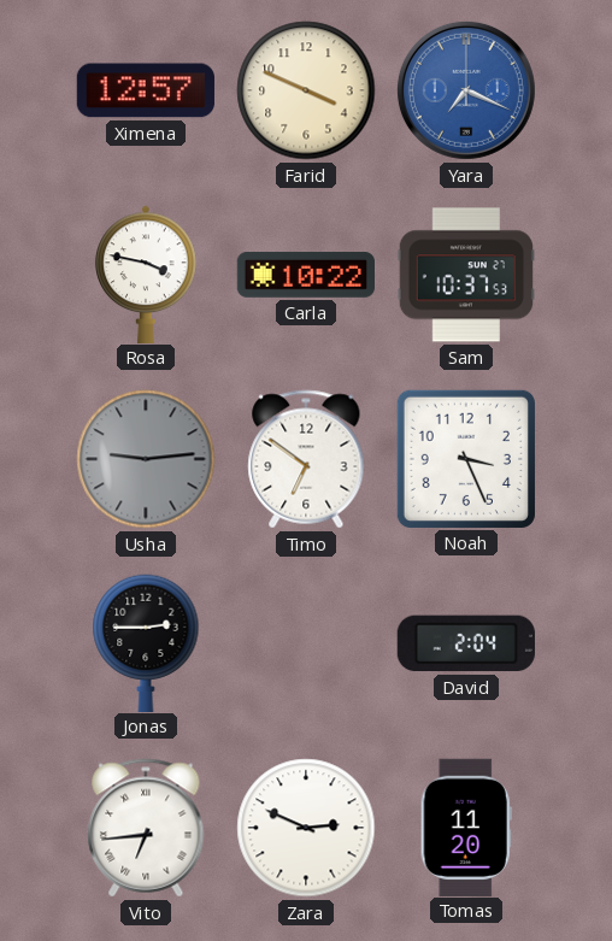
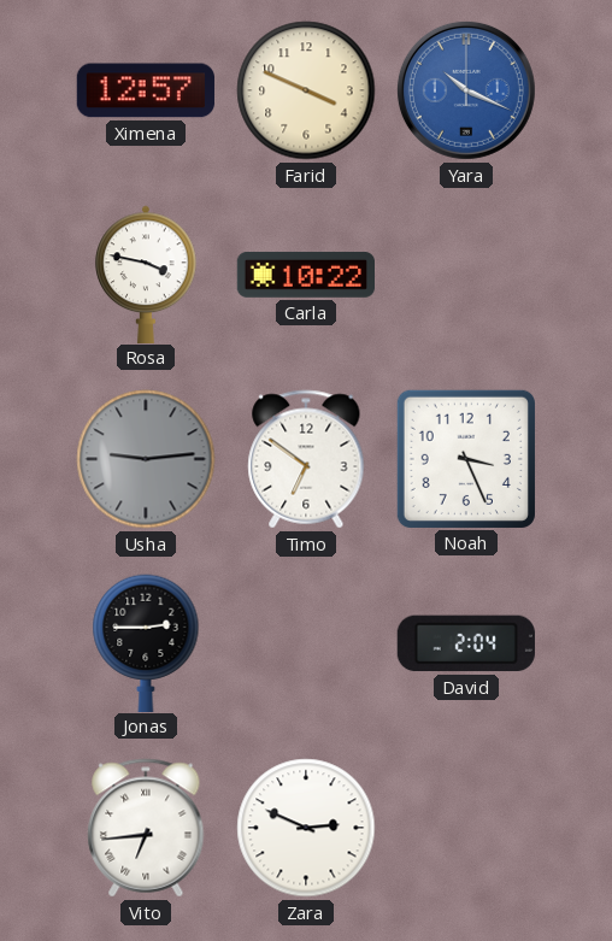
Yara: 7:19 -> 10:19 (466, 90)
Sam: 10:37 -> none (465, 275)
Tomas: 11:20 -> none (466, 827)
